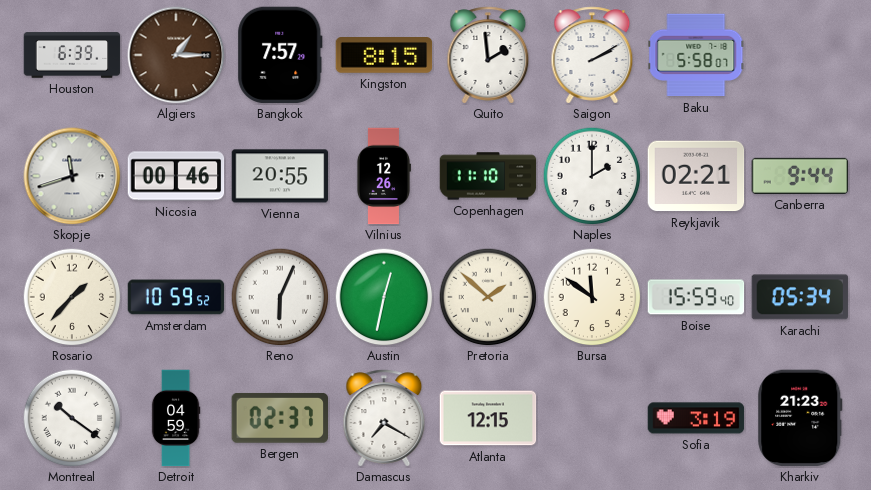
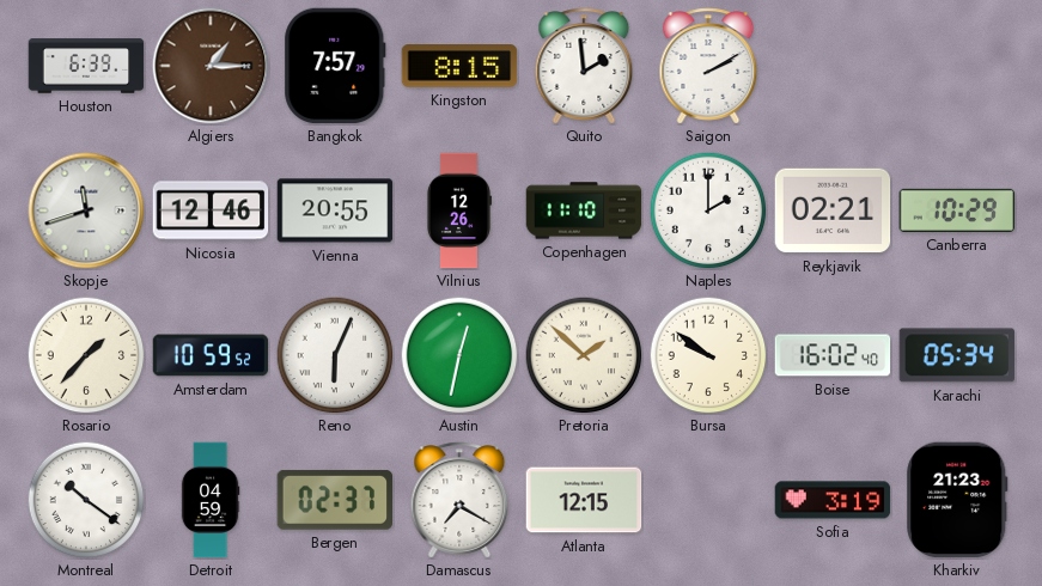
Baku: 5:58 -> none (696, 55)
Nicosia: 00:46 -> 12:46 (211, 210)
Canberra: 9:44 -> 10:29 (957, 210)
Bursa: 11:51 -> 9:51 (708, 355)
Boise: 15:59 -> 16:02 (833, 355)
